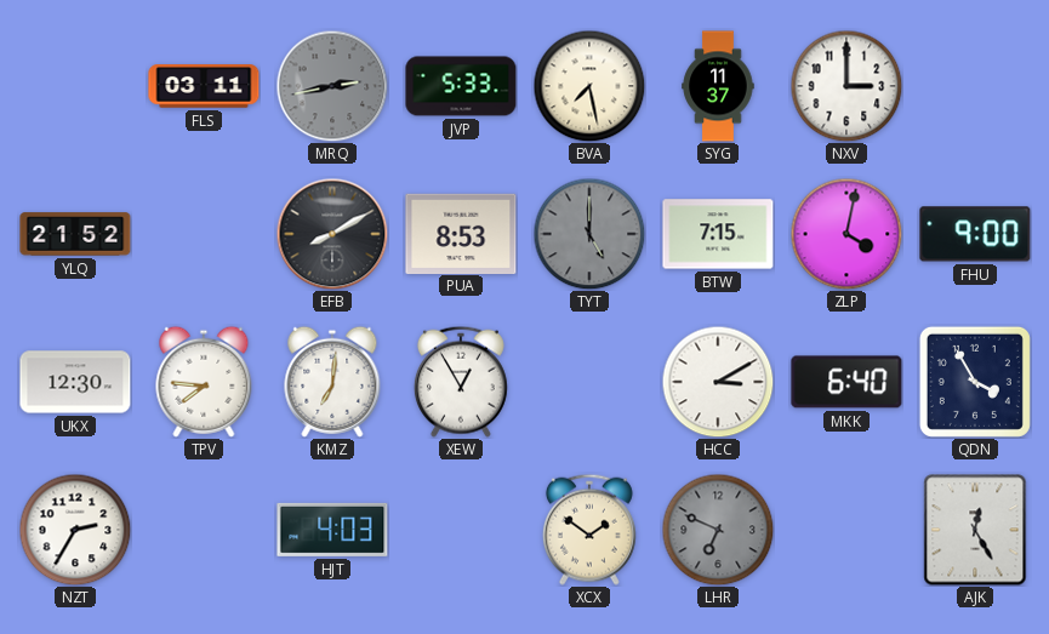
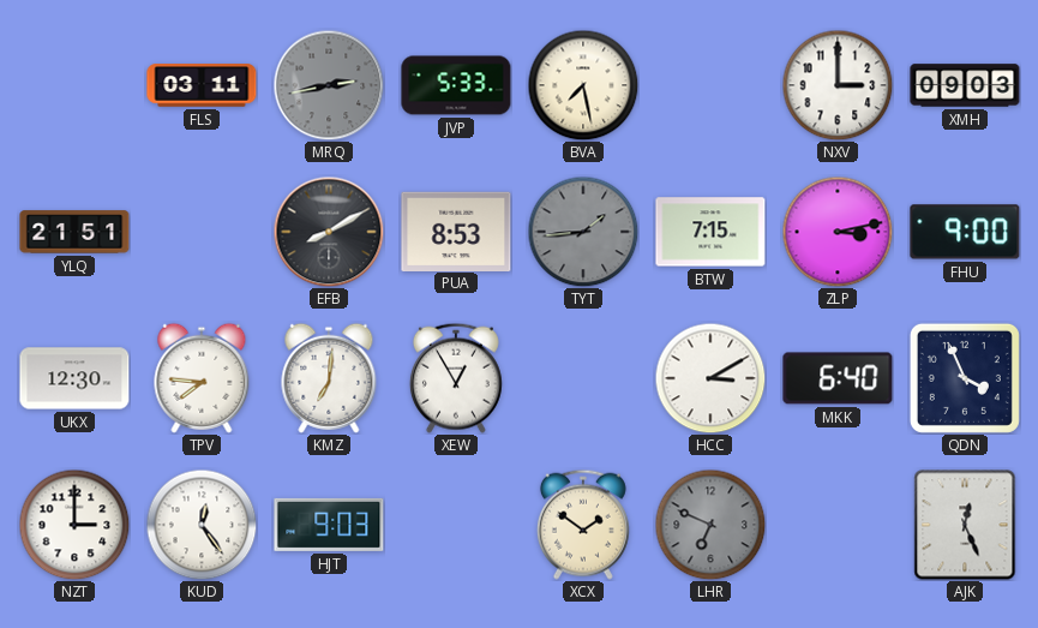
SYG: 11:37 -> none (718, 86)
XMH: none -> 09:03 (965, 85)
YLQ: 21:52 -> 21:51 (74, 232)
TYT: 5:00 -> 1:44 (583, 232)
ZLP: 4:02 -> 3:13 (838, 232)
QDN: 3:55 -> 3:56 (965, 378)
NZT: 2:35 -> 3:00 (74, 525)
KUD: none -> 12:24 (202, 525)
HJT: 4:03 -> 9:03 (329, 525)
AJK: 12:25 -> 12:26 (965, 525)
